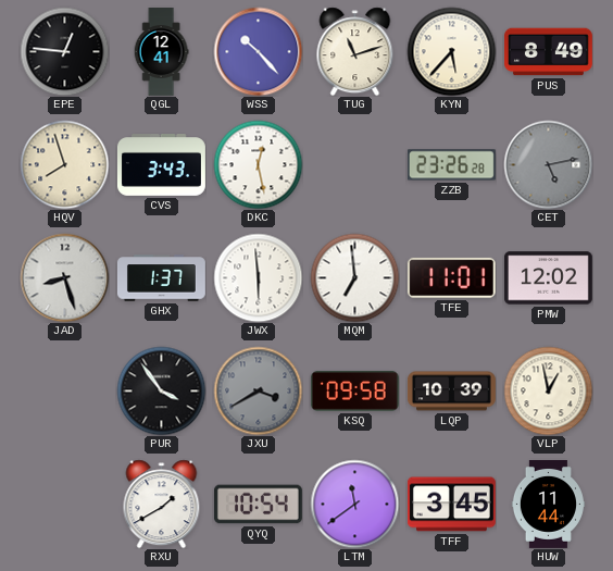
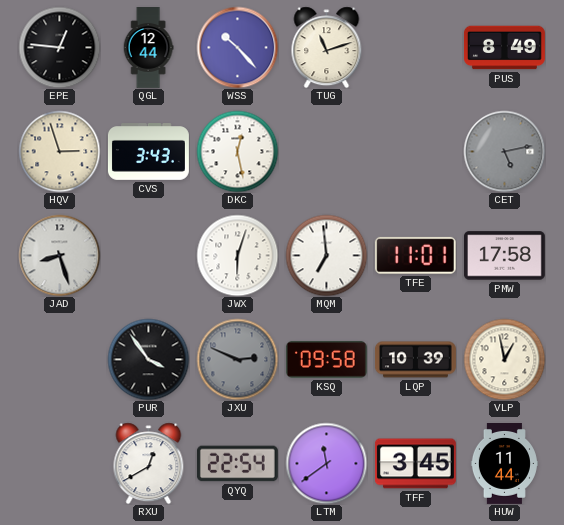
QGL: 12:41 -> 12:44 (148, 48)
KYN: 5:37 -> none (451, 51)
HQV: 7:57 -> 2:57 (59, 151)
ZZB: 23:26 -> none (451, 165)
GHX: 1:37 -> none (161, 278)
JWX: 5:59 -> 6:03 (237, 255)
PMW: 12:02 -> 17:58 (504, 256)
JXU: 3:40 -> 2:49 (237, 359)
RXU: 1:40 -> 12:40 (149, 463)
QYQ: 10:54 -> 22:54 (237, 464)
